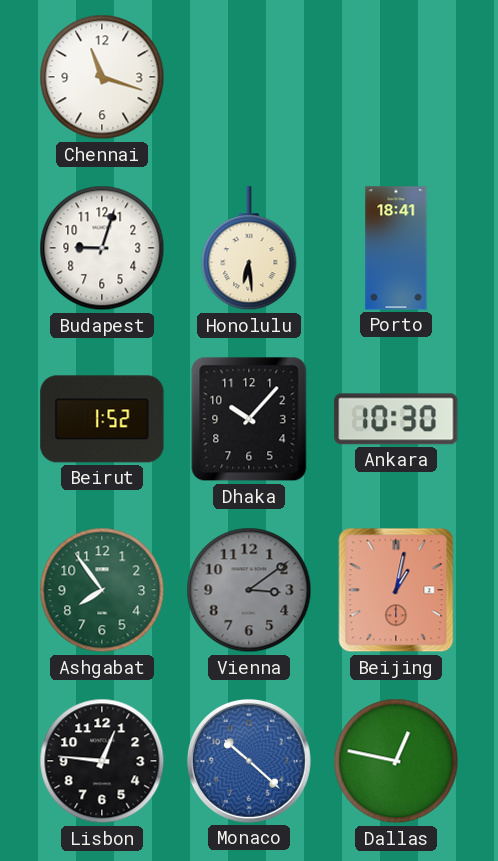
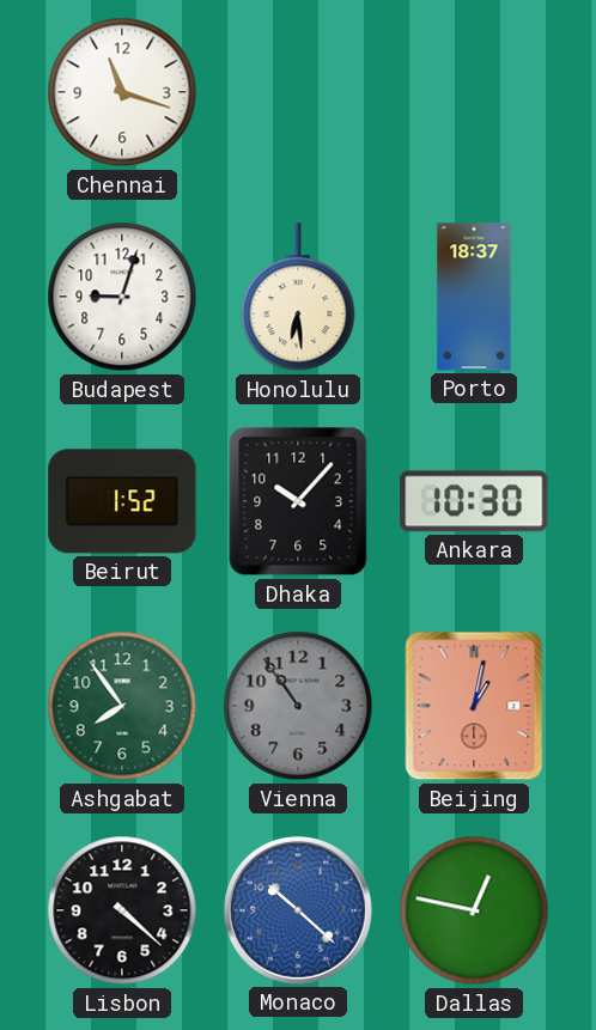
Porto: 18:41 -> 18:37 (474, 297)
Vienna: 3:09 -> 10:54 (298, 706)
Lisbon: 12:46 -> 4:22 (122, 910)
